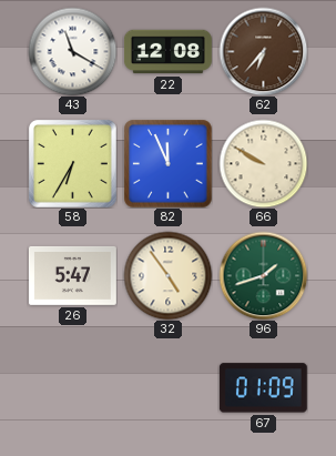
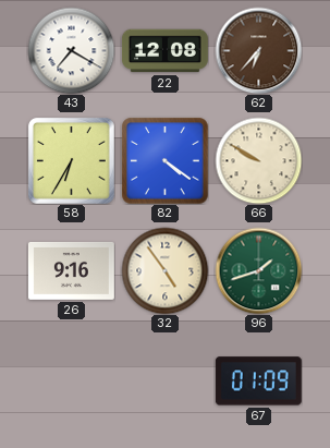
43: 11:20 -> 7:20 (71, 50)
82: 11:56 -> 4:21 (164, 160)
26: 5:47 -> 9:16 (71, 270)
